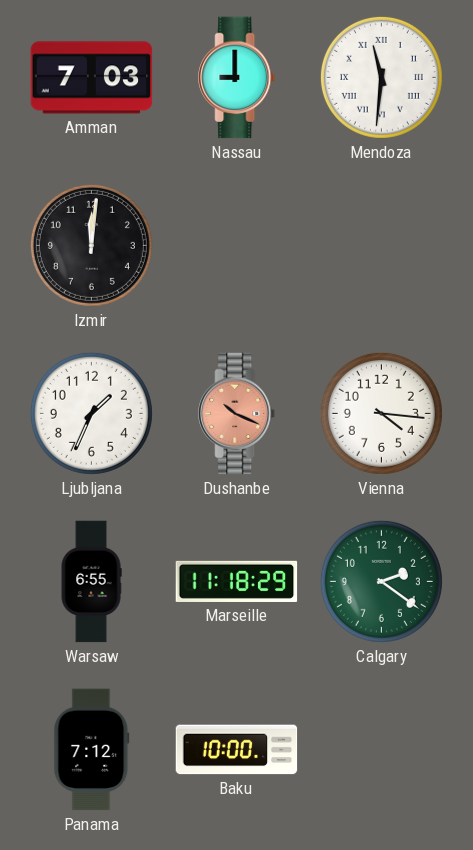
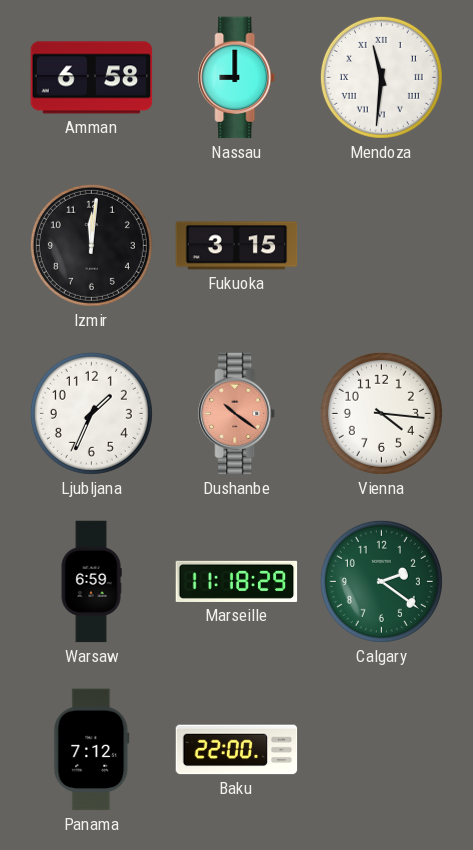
Amman: 7:03 -> 6:58 (92, 78)
Fukuoka: none -> 3:15 (237, 246)
Dushanbe: 10:19 -> 10:21 (237, 414)
Warsaw: 6:55 -> 6:59 (91, 582)
Baku: 10:00 -> 22:00 (237, 750)
